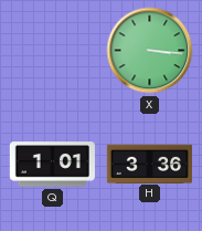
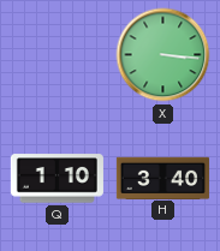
Q: 1:01 -> 1:10 (57, 179)
H: 3:36 -> 3:40 (162, 178)
